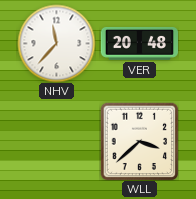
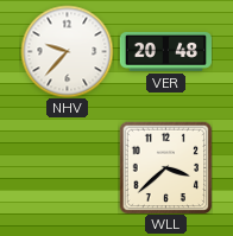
NHV: 11:37 -> 9:37 (67, 51)
